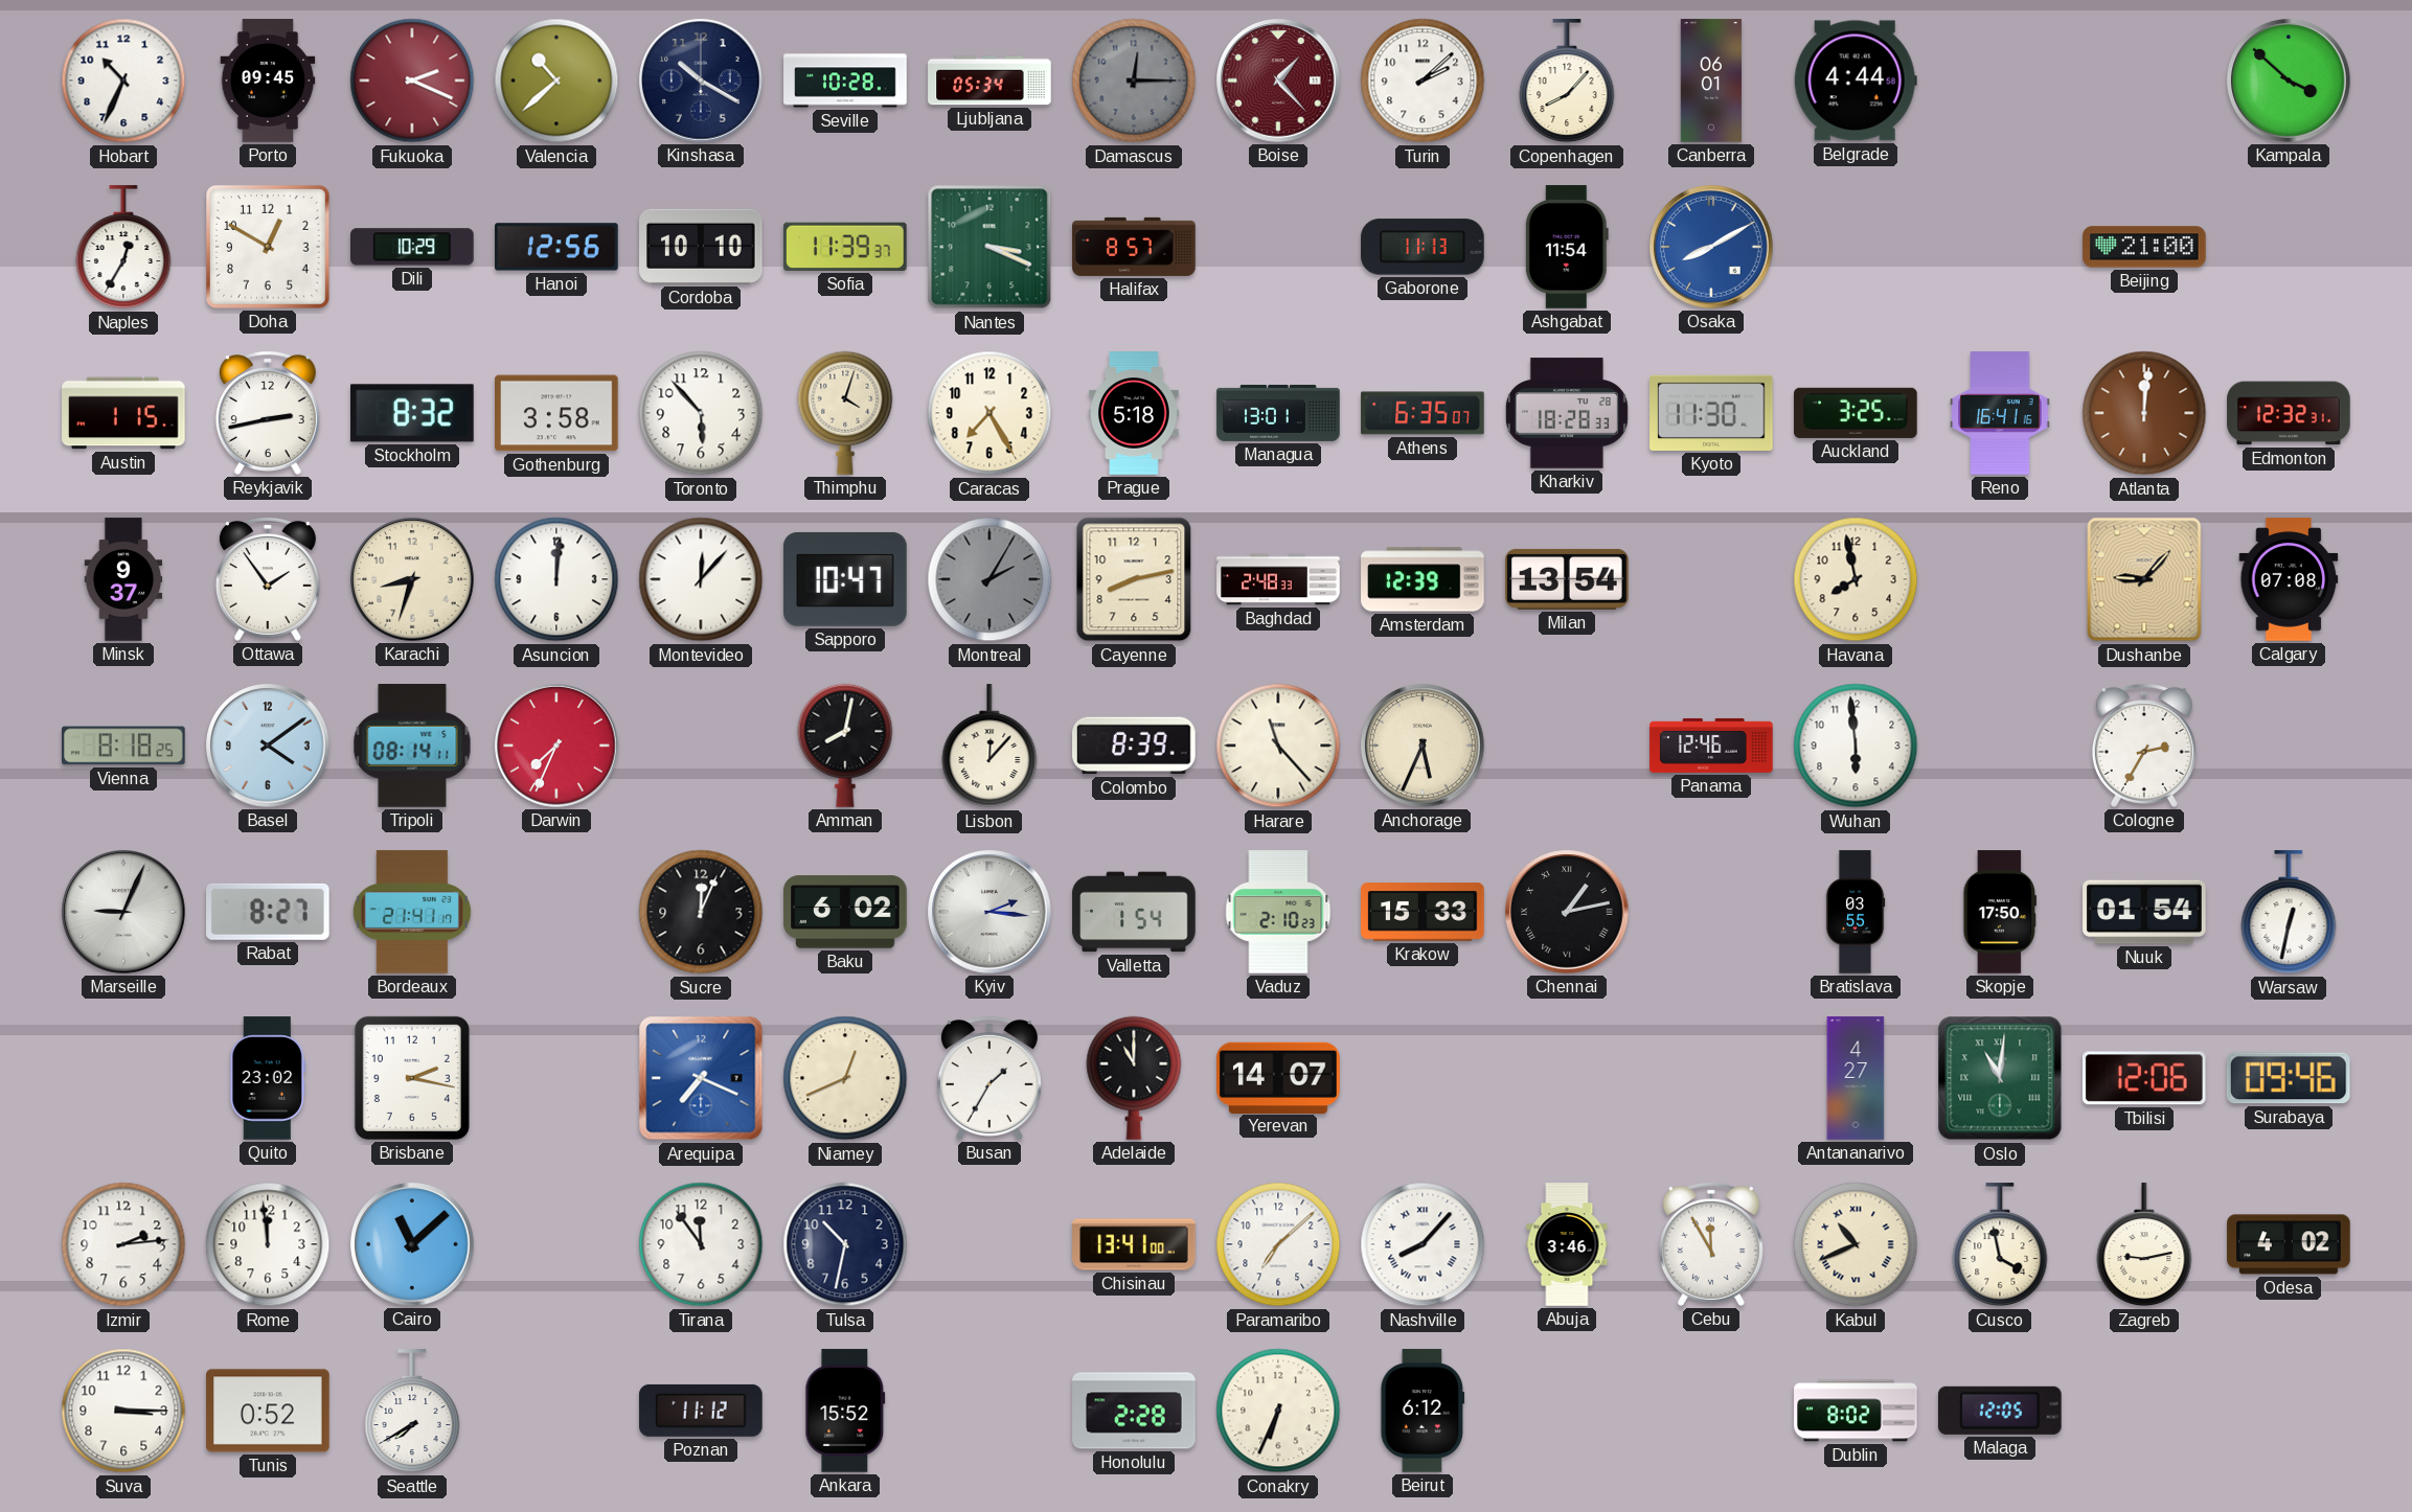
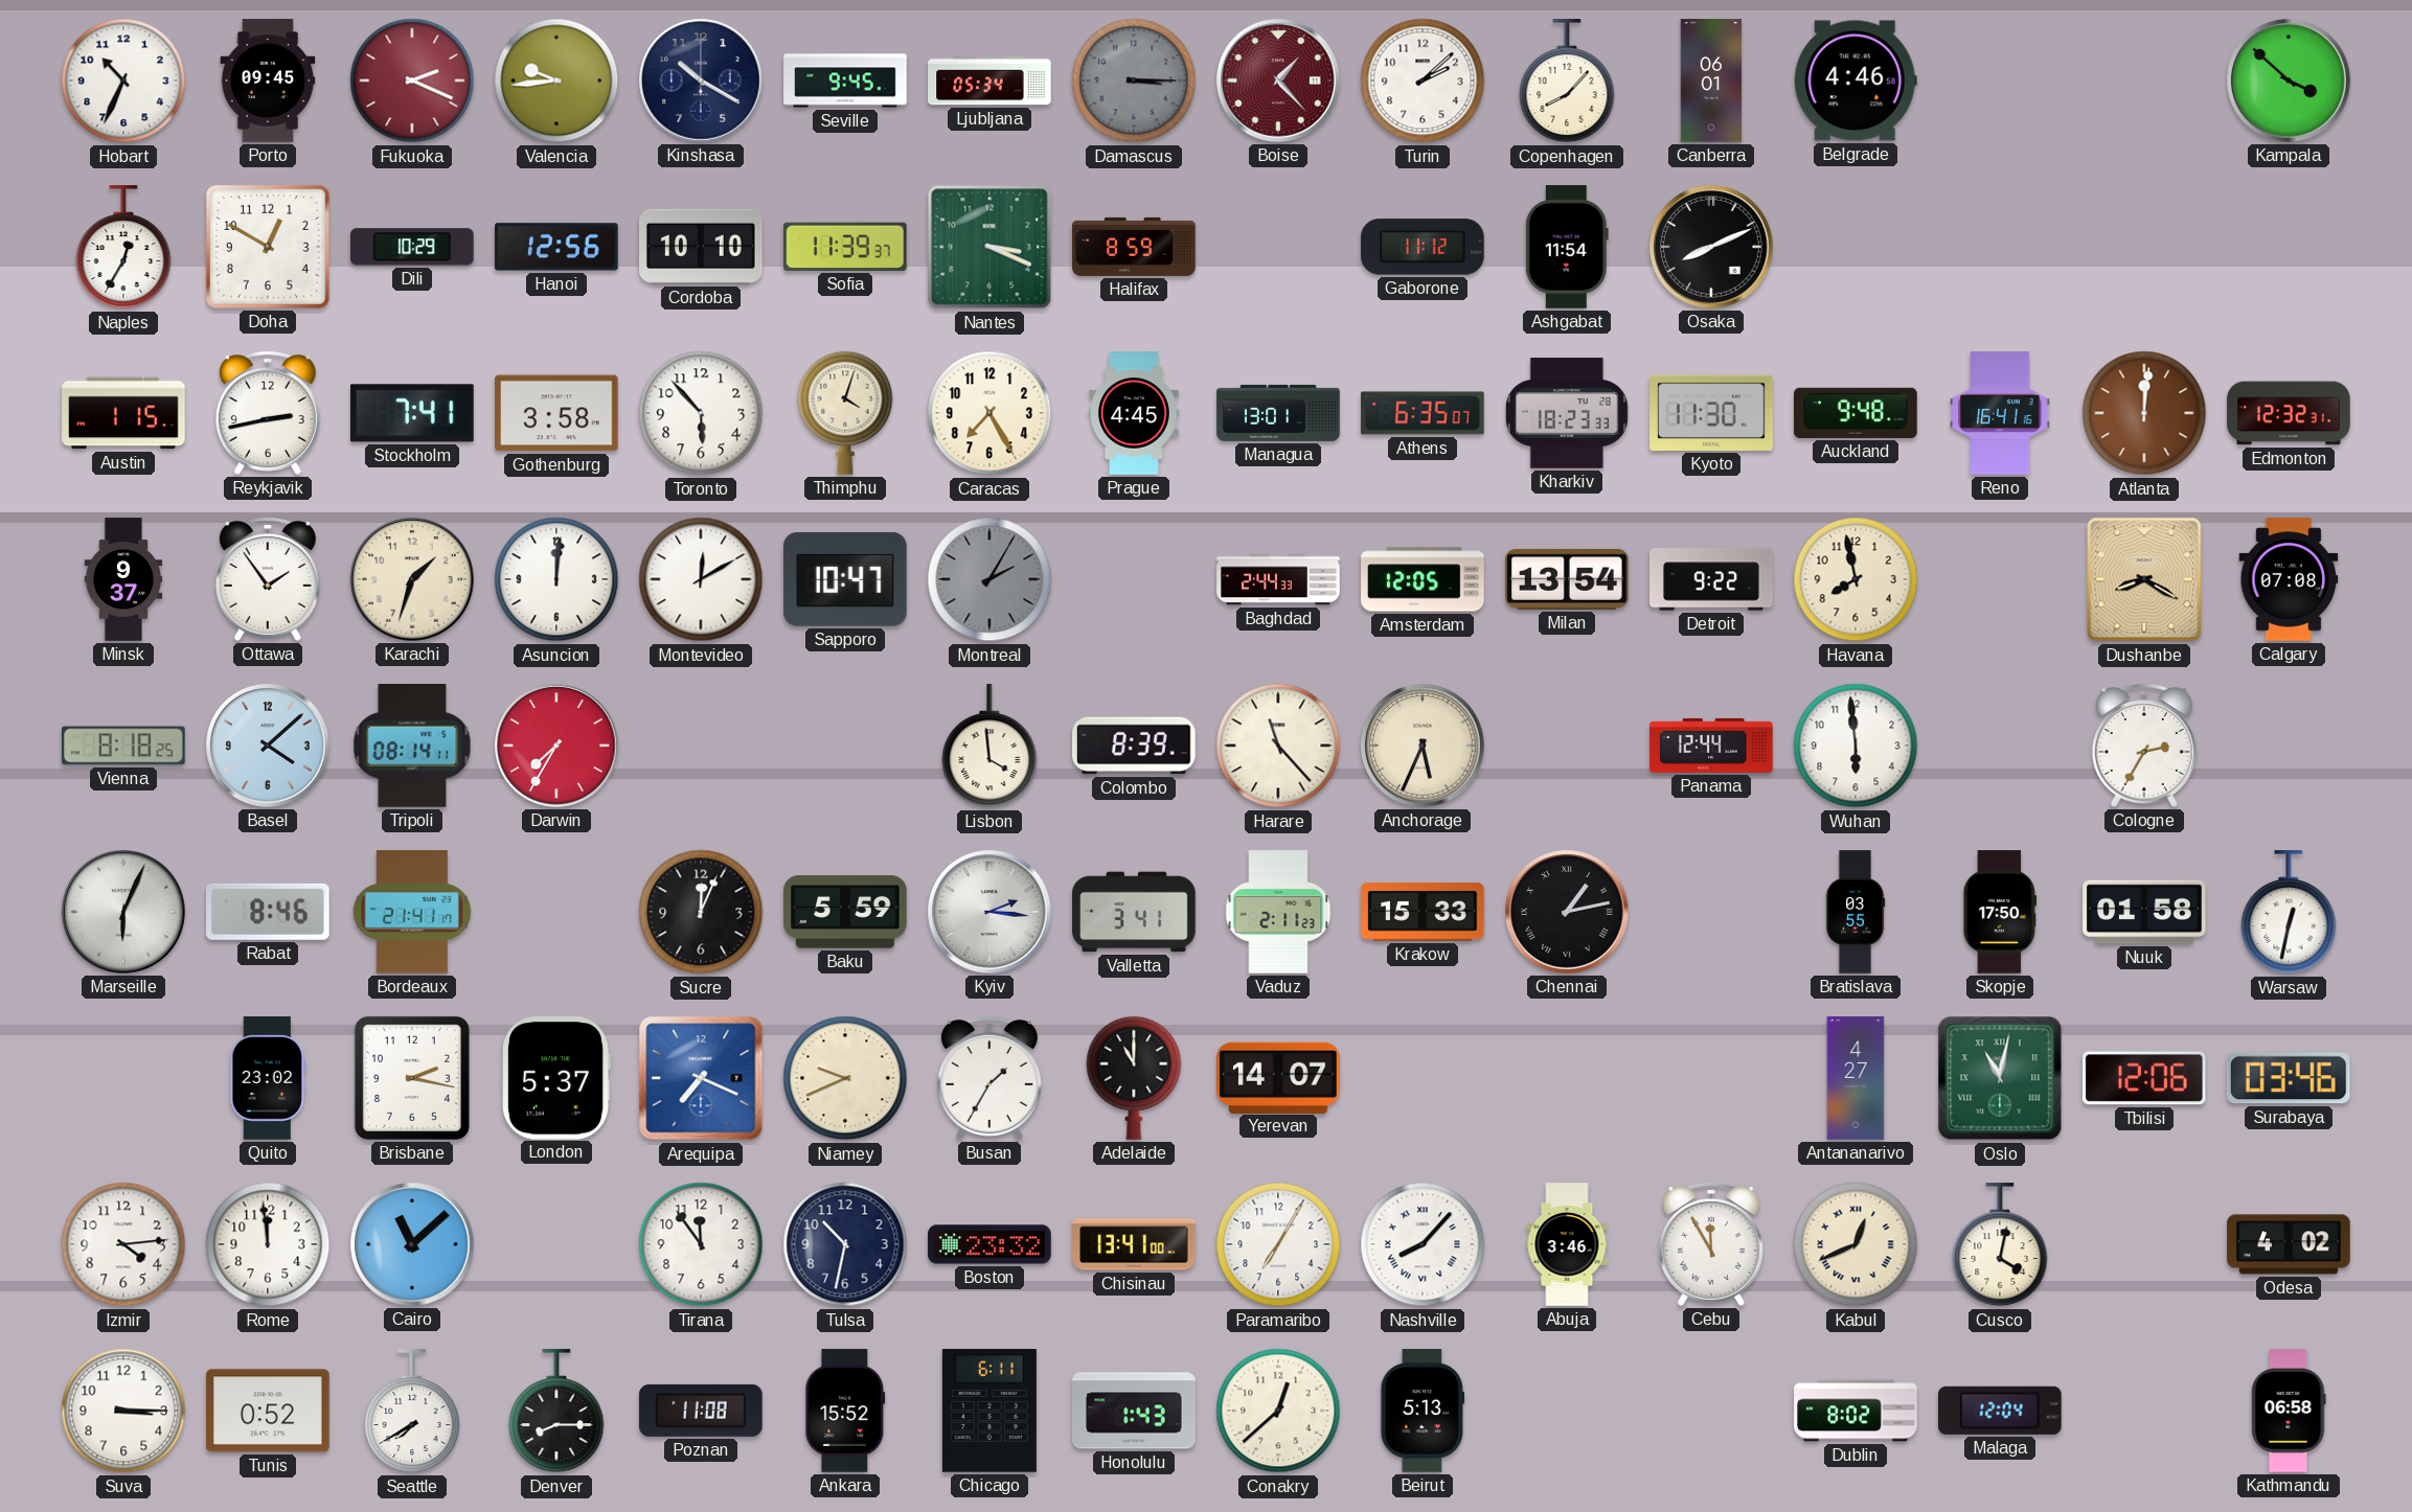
Valencia: 10:38 -> 9:44 (556, 81)
Seville: 10:28 -> 9:45 (845, 81)
Damascus: 12:15 -> 3:15 (1134, 81)
Belgrade: 4:44 -> 4:46 (1856, 81)
Halifax: 8:57 -> 8:59 (1134, 247)
Gaborone: 11:13 -> 11:12 (1423, 247)
Osaka: 8:10 -> 8:11 (1711, 247)
Osaka dial: blue -> black (1711, 247)
Beijing: 21:00 -> none (2144, 247)
Stockholm: 8:32 -> 7:41 (412, 413)
Prague: 5:18 -> 4:45 (1134, 413)
Kharkiv: 18:28 -> 18:23 (1567, 413)
Auckland: 3:25 -> 9:48 (1856, 413)
Karachi: 8:33 -> 1:33 (412, 579)
Montevideo: 12:07 -> 12:10 (701, 579)
Cayenne: 8:13 -> none (1134, 579)
Baghdad: 2:48 -> 2:44 (1278, 579)
Amsterdam: 12:39 -> 12:05 (1423, 579)
Detroit: none -> 9:22 (1711, 579)
Dushanbe: 9:07 -> 8:20 (2144, 579)
Basel: 4:09 -> 4:08 (268, 746)
Darwin: 7:34 -> 7:35 (556, 746)
Amman: 8:02 -> none (845, 746)
Lisbon: 12:07 -> 3:59 (989, 747)
Panama: 12:46 -> 12:44 (1711, 746)
Marseille: 9:04 -> 6:04 (123, 912)
Rabat: 8:27 -> 8:46 (269, 912)
Baku: 6:02 -> 5:59 (845, 912)
Valletta: 1:54 -> 3:41 (1134, 912)
Vaduz: 2:10 -> 2:11 (1278, 912)
Nuuk: 01:54 -> 01:58 (2144, 912)
London: none -> 5:37 (556, 1078)
Niamey: 12:41 -> 9:41 (845, 1078)
Oslo: 11:01 -> 11:02 (2000, 1078)
Surabaya: 09:46 -> 03:46 (2289, 1078)
Izmir: 2:14 -> 4:14 (123, 1244)
Boston: none -> 23:32 (989, 1244)
Paramaribo: 7:08 -> 7:05 (1278, 1244)
Kabul: 10:41 -> 12:41 (1856, 1244)
Cusco: 3:58 -> 4:02 (2000, 1245)
Zagreb: 9:13 -> none (2144, 1245)
Denver: none -> 8:15 (556, 1412)
Poznan: 11:12 -> 11:08 (701, 1411)
Chicago: none -> 6:11 (989, 1411)
Honolulu: 2:28 -> 1:43 (1134, 1411)
Conakry: 6:34 -> 12:38 (1278, 1411)
Beirut: 6:12 -> 5:13 (1423, 1411)
Malaga: 12:05 -> 12:04 (2000, 1411)
Kathmandu: none -> 06:58 (2289, 1411)
